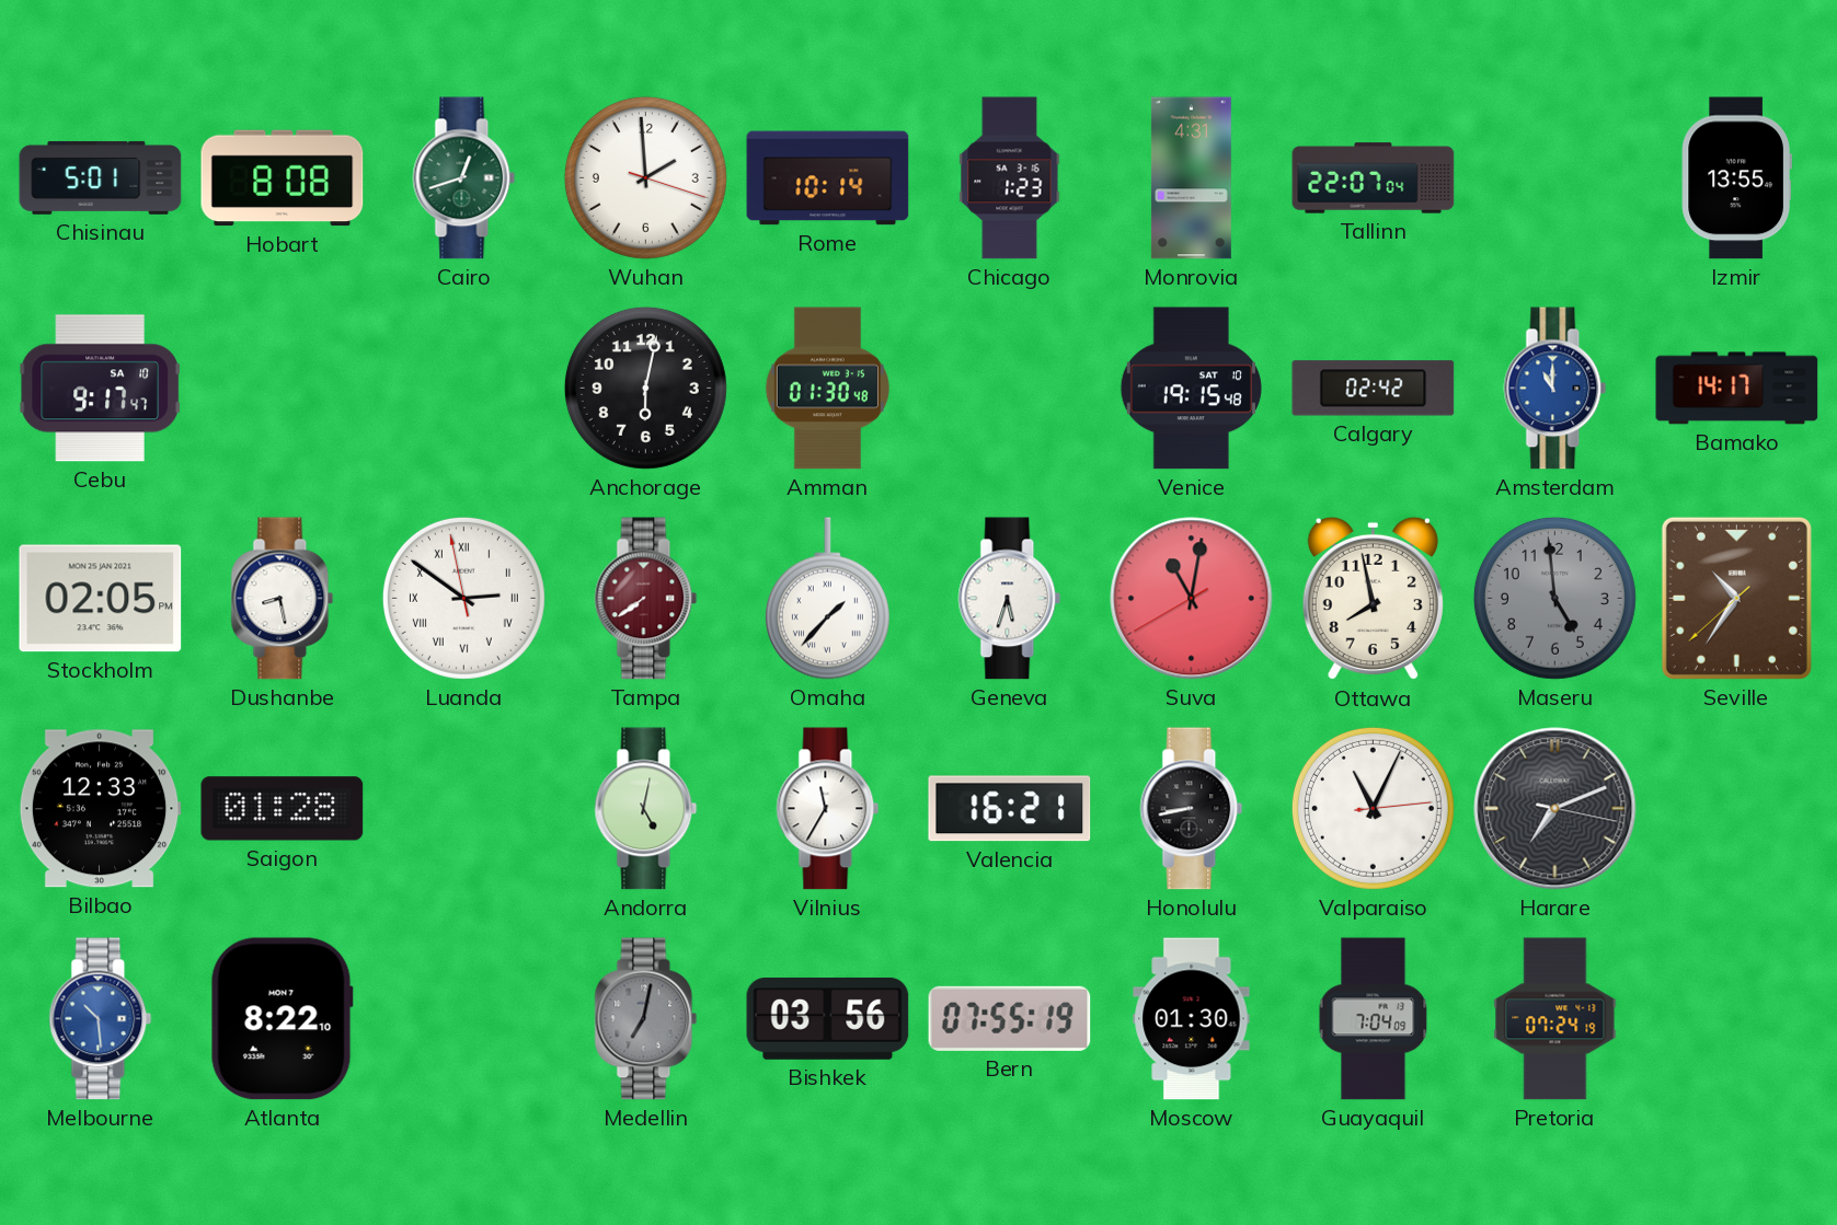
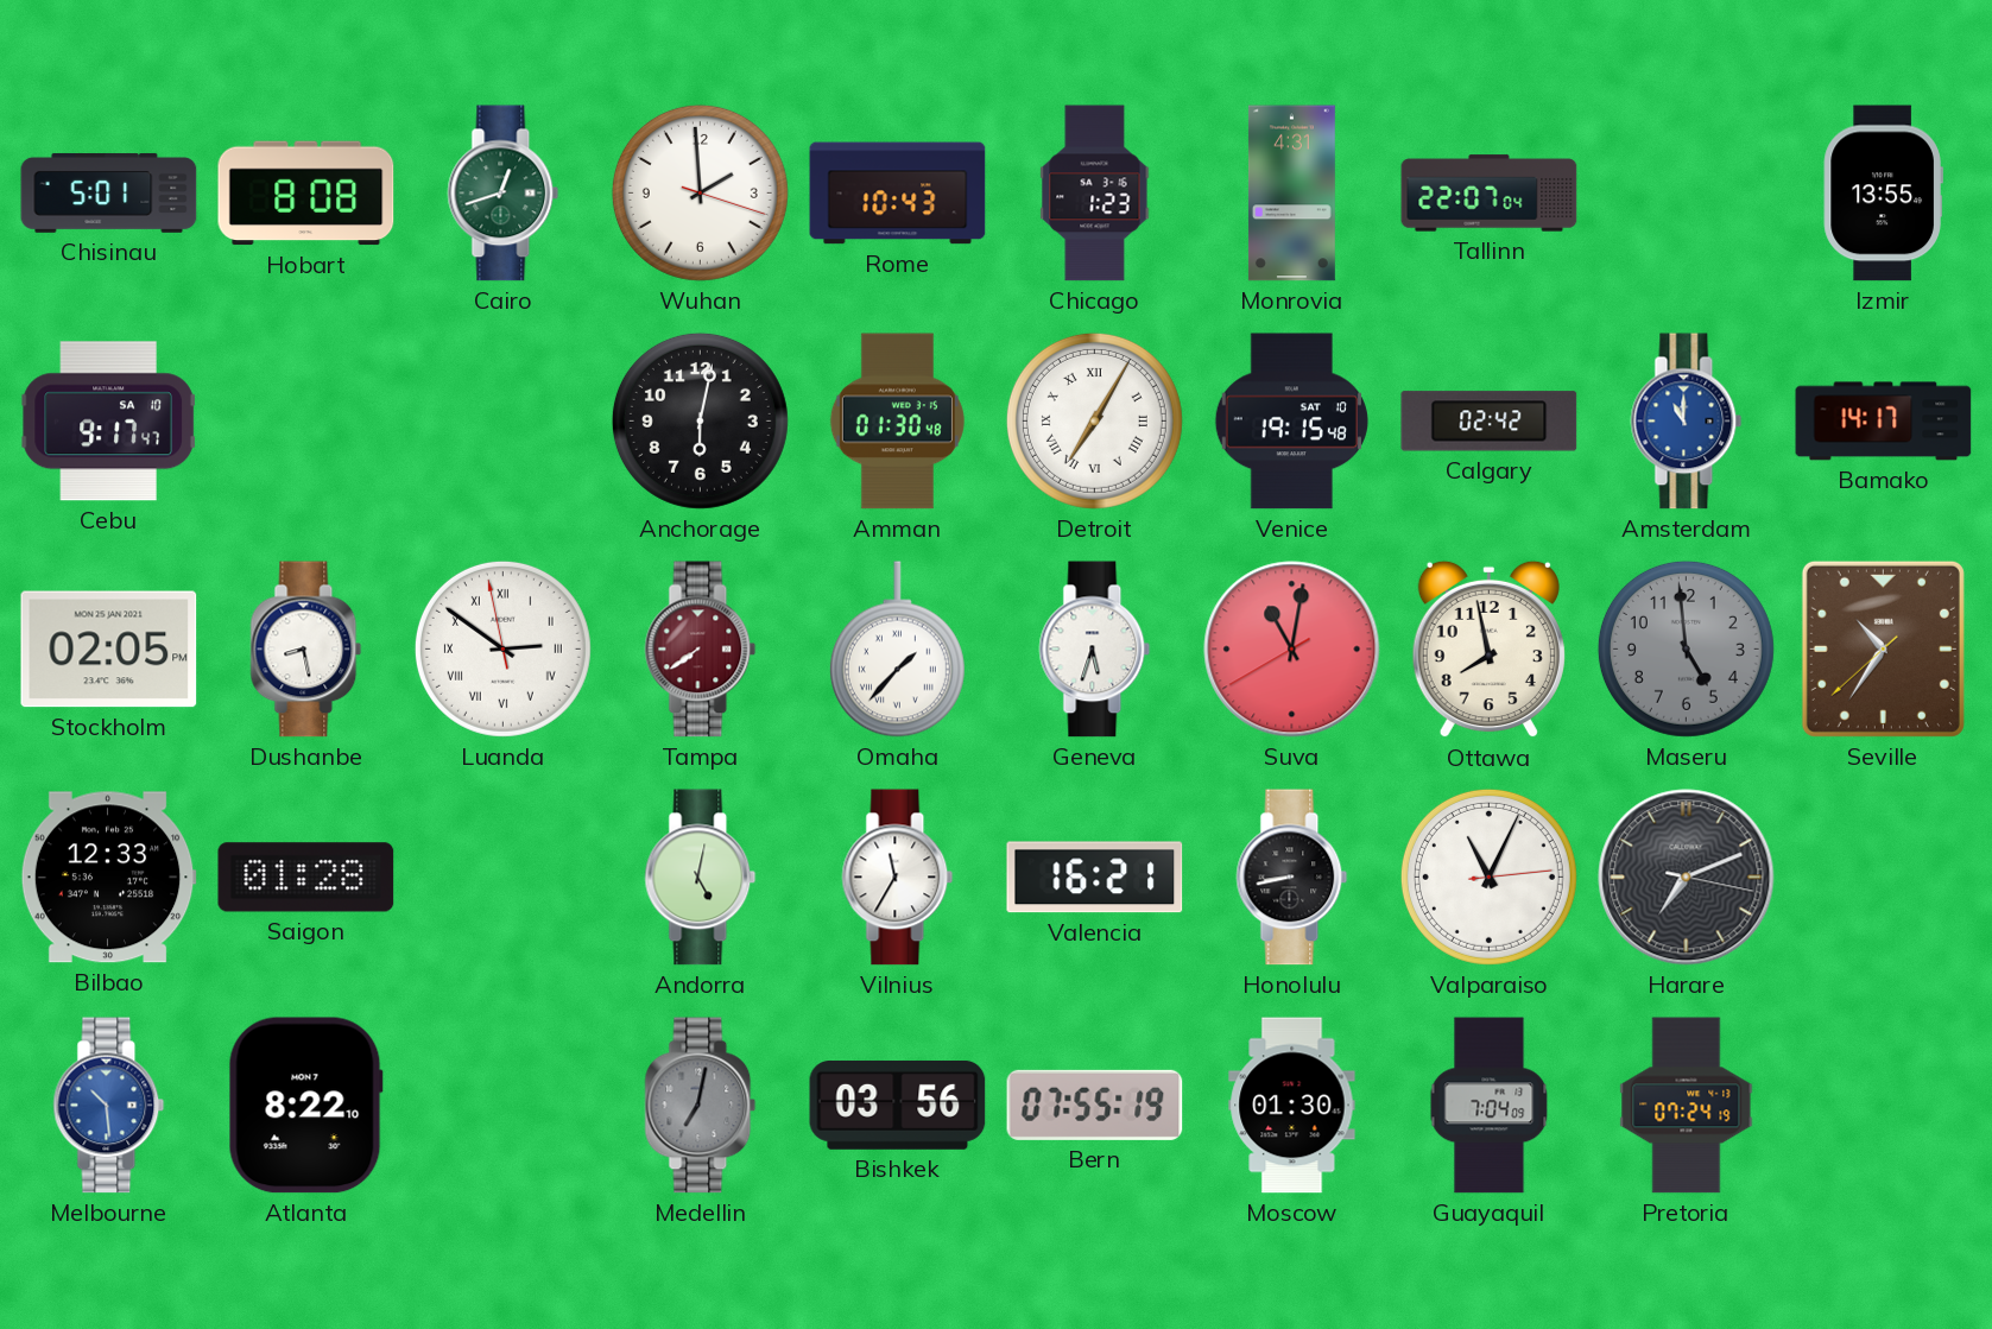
Rome: 10:14 -> 10:43 (898, 194)
Detroit: none -> 7:05 (1094, 420)
